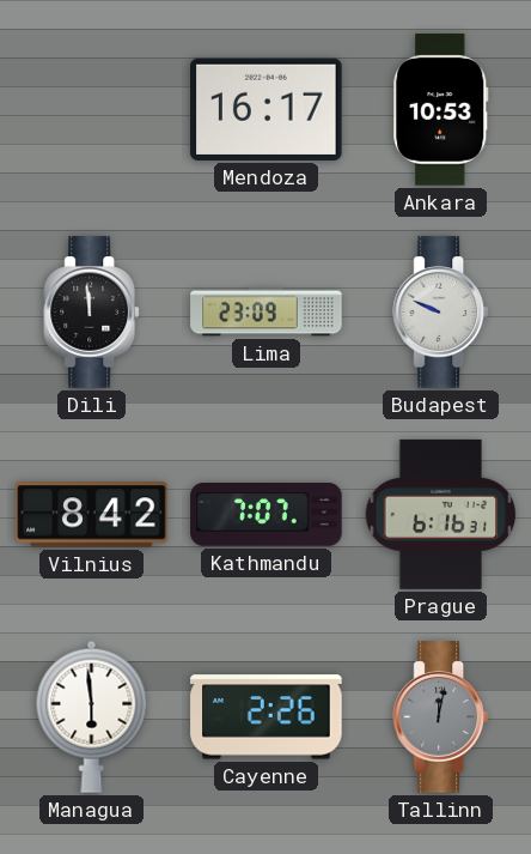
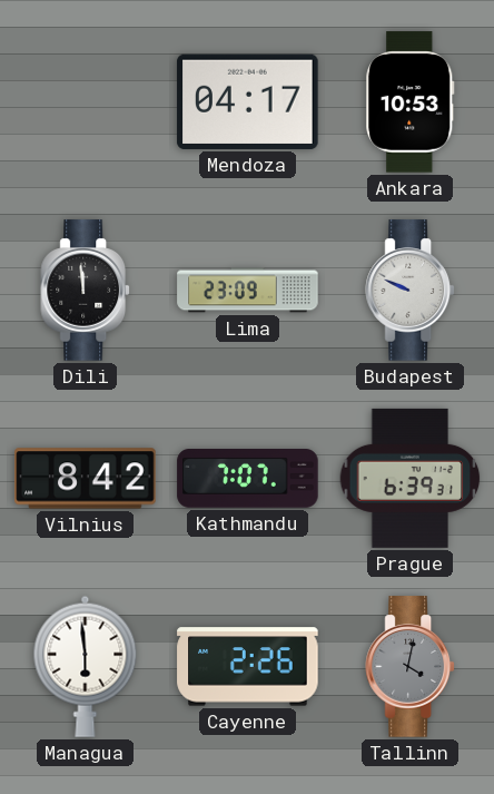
Mendoza: 16:17 -> 04:17 (248, 101)
Prague: 6:16 -> 6:39 (411, 478)
Tallinn: 12:02 -> 4:02 (409, 667)
